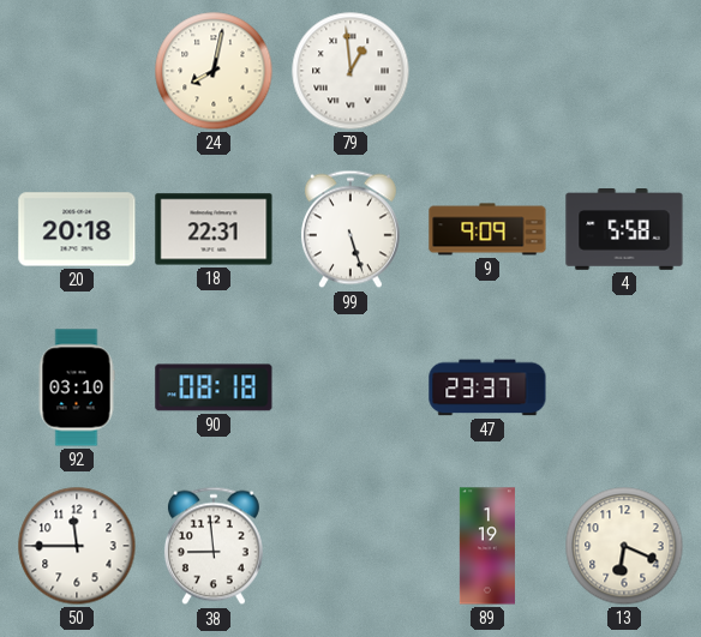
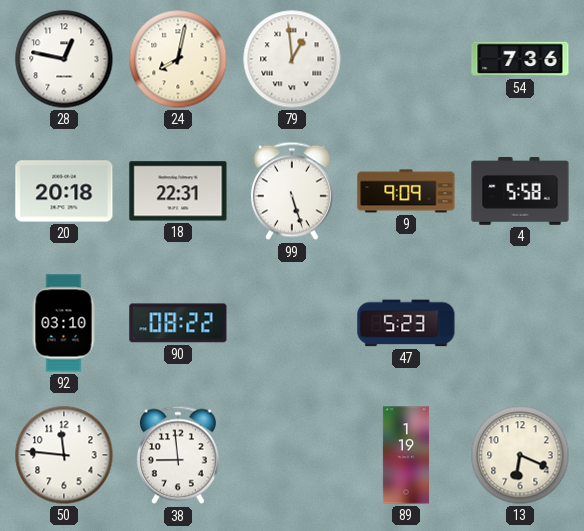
28: none -> 12:47 (64, 59)
54: none -> 7:36 (520, 59)
90: 08:18 -> 08:22 (178, 323)
47: 23:37 -> 5:23 (406, 323)
50: 11:45 -> 11:46 (64, 455)
